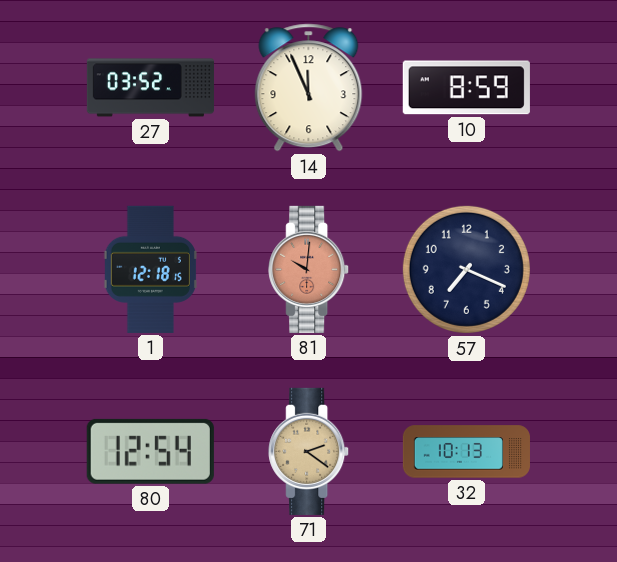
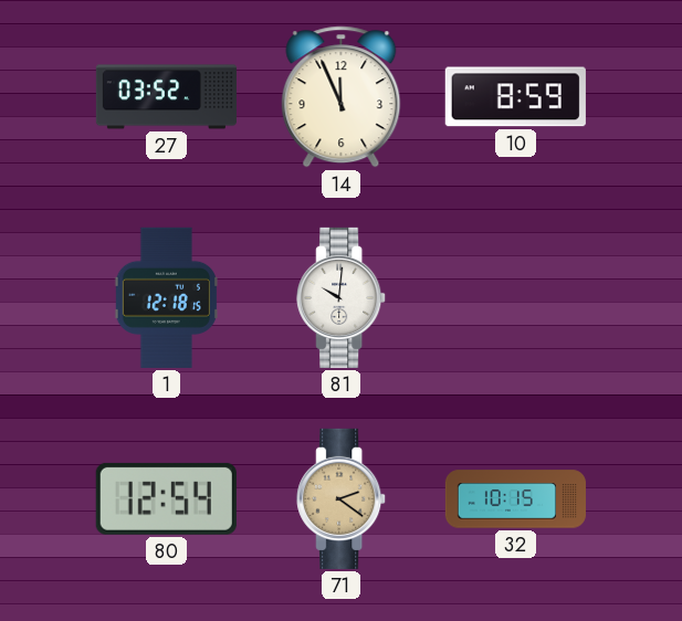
81 dial: salmon -> white (342, 297)
57: 7:19 -> none (466, 269)
32: 10:13 -> 10:15 (515, 499)
